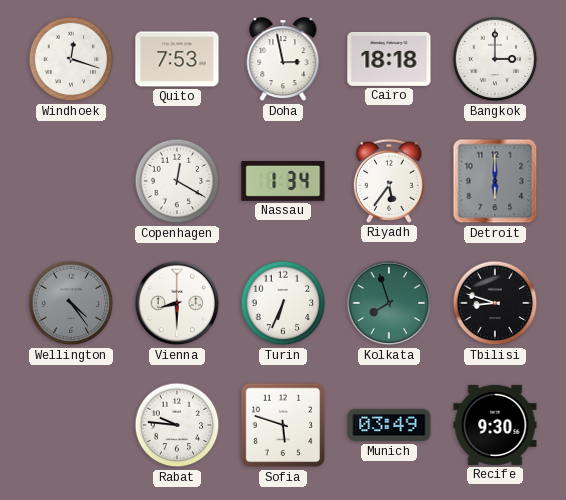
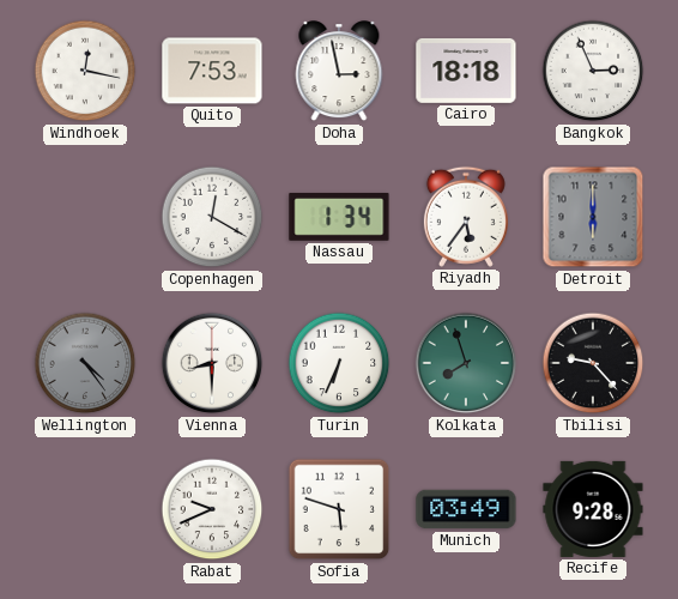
Windhoek: 12:18 -> 12:17 (85, 71)
Bangkok: 3:00 -> 2:56 (593, 71)
Tbilisi: 8:48 -> 9:23 (593, 363)
Rabat: 9:46 -> 9:41 (212, 509)
Recife: 9:30 -> 9:28 (593, 509)
